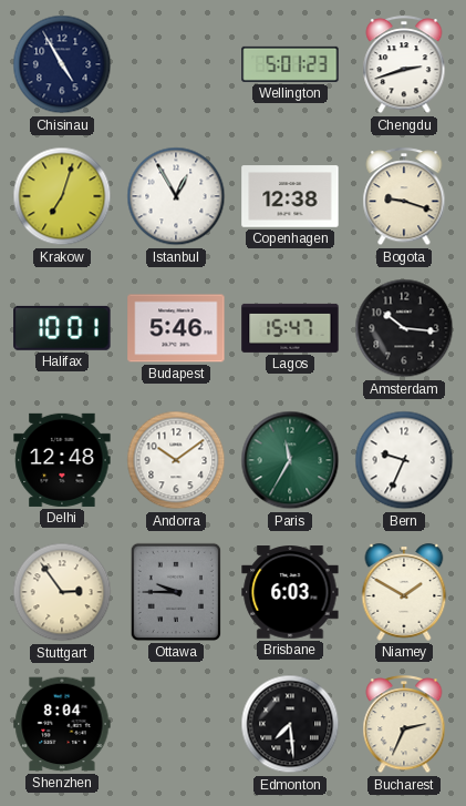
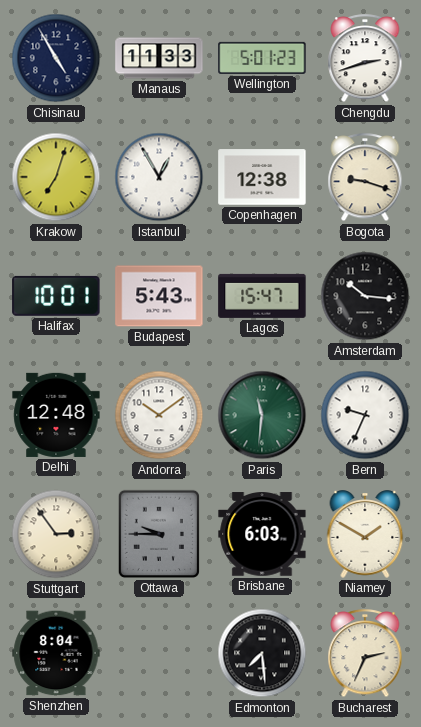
Manaus: none -> 11:33 (159, 58)
Budapest: 5:46 -> 5:43 (159, 296)
Paris: 11:35 -> 11:31 (262, 415)
